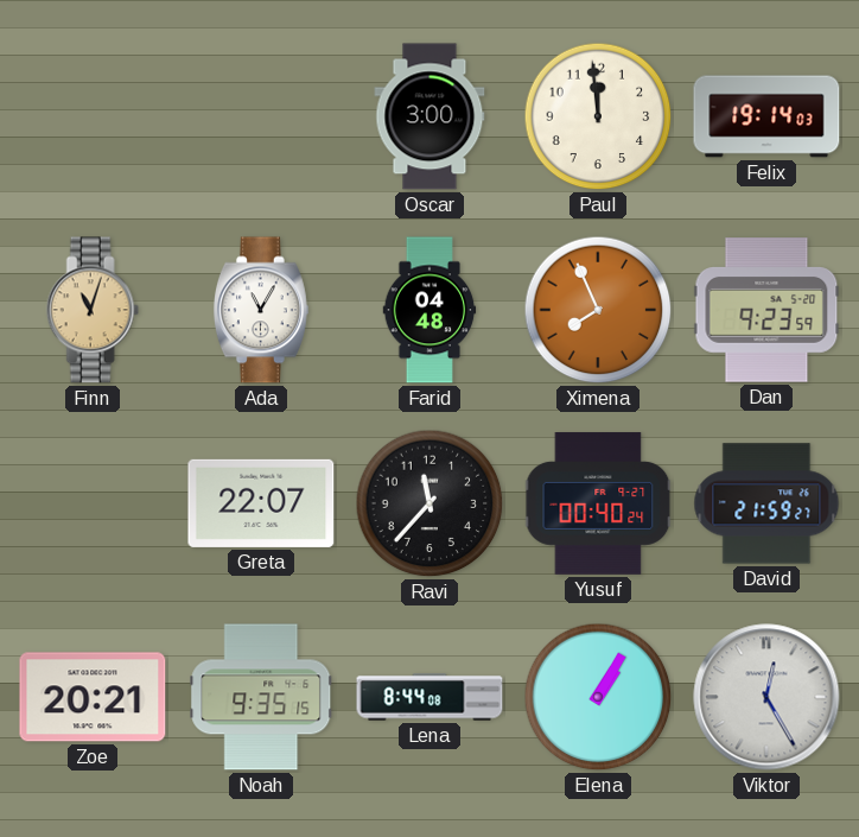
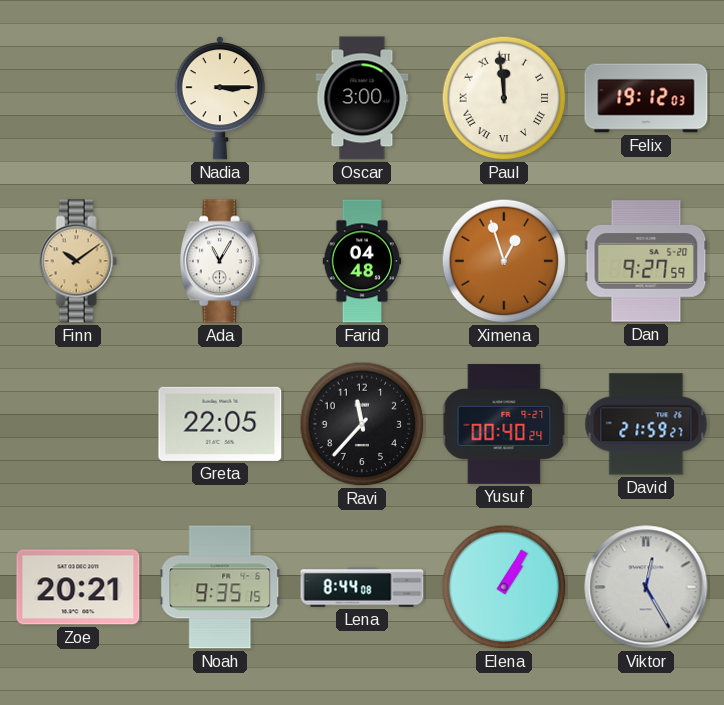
Nadia: none -> 3:15 (220, 99)
Paul numerals: Arabic -> Roman (504, 98)
Felix: 19:14 -> 19:12 (646, 98)
Finn: 11:03 -> 10:09 (78, 261)
Ximena: 7:56 -> 12:57 (504, 261)
Dan: 9:23 -> 9:27 (646, 261)
Greta: 22:07 -> 22:05 (220, 424)
